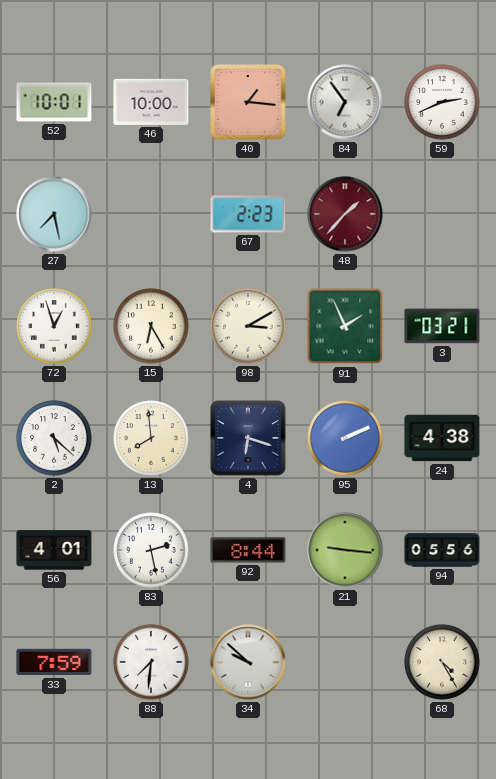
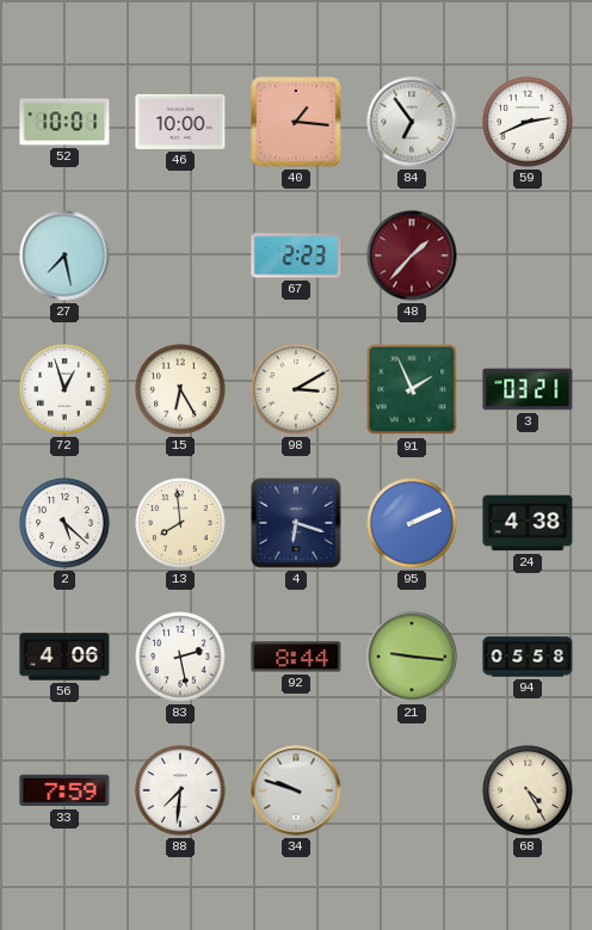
56: 4:01 -> 4:06 (64, 657)
94: 05:56 -> 05:58 (528, 657)
34: 9:52 -> 9:48 (296, 790)
